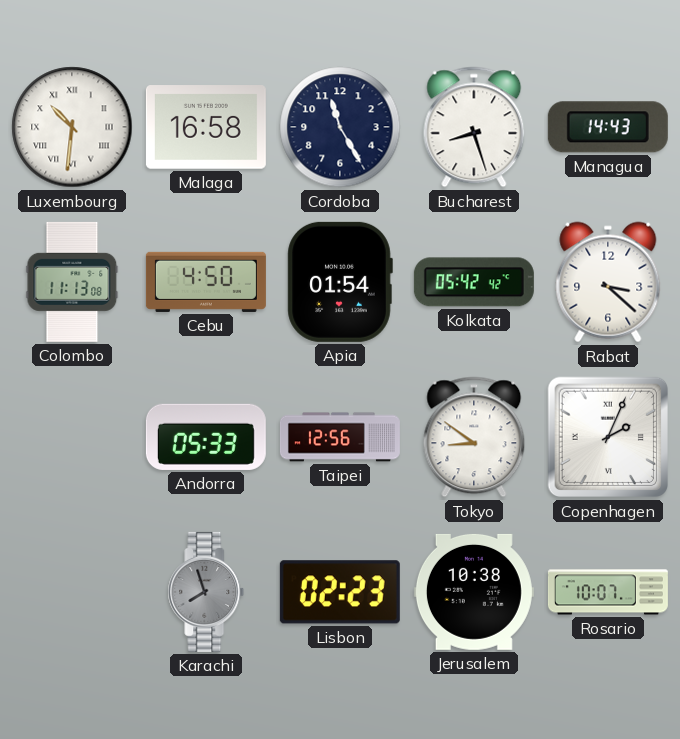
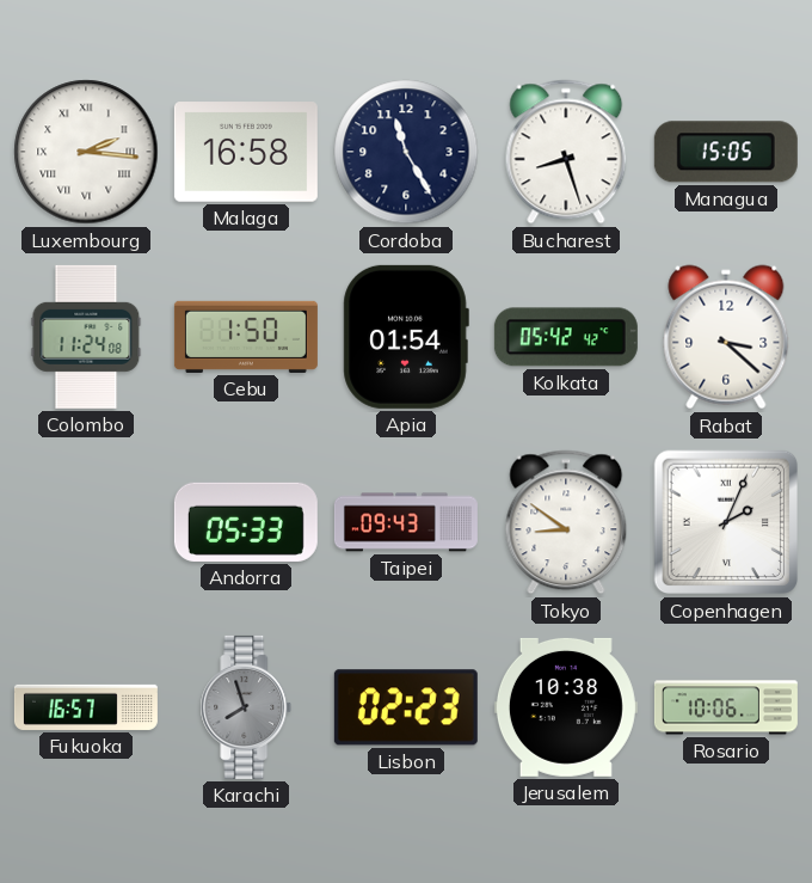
Luxembourg: 10:31 -> 2:16 (86, 152)
Managua: 14:43 -> 15:05 (726, 152)
Colombo: 11:13 -> 11:24 (86, 337)
Cebu: 4:50 -> 1:50 (246, 337)
Taipei: 12:56 -> 09:43 (406, 522)
Fukuoka: none -> 16:57 (86, 707)
Rosario: 10:07 -> 10:06 (726, 707)
